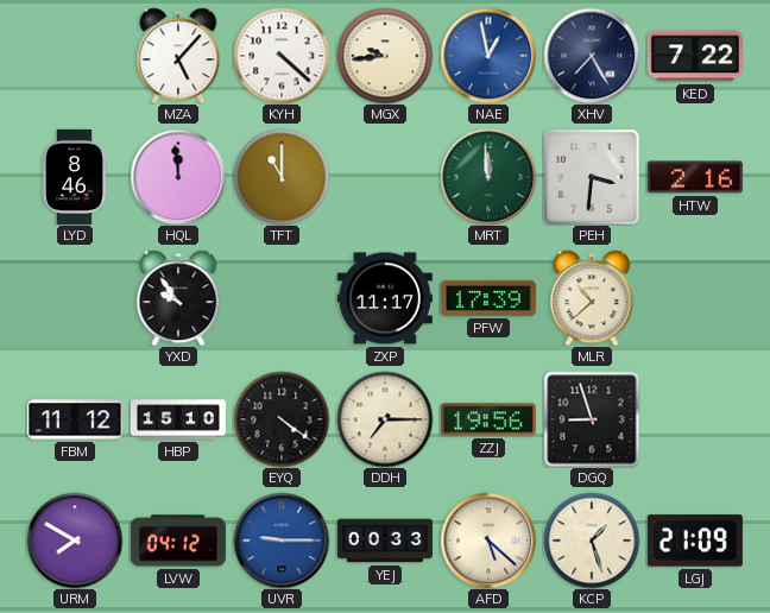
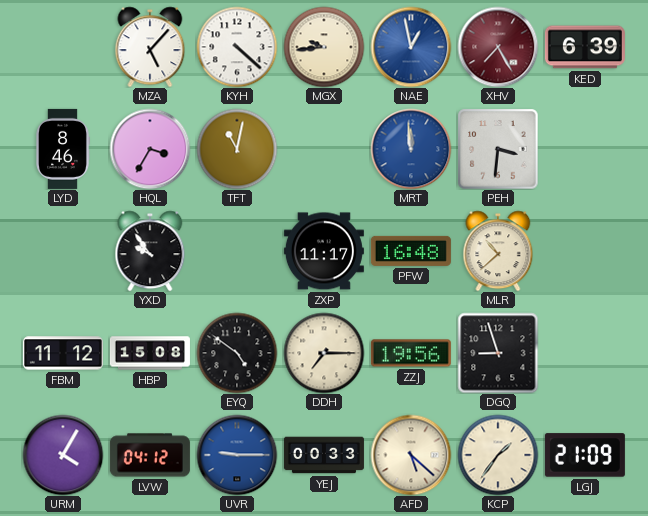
XHV dial: navy -> burgundy (498, 47)
KED: 7:22 -> 6:39 (585, 47)
HQL: 11:59 -> 3:35 (150, 149)
TFT: 11:00 -> 11:02 (237, 149)
MRT dial: green -> blue (411, 149)
HTW: 2:16 -> none (695, 177)
PFW: 17:39 -> 16:48 (411, 251)
HBP: 15:10 -> 15:08 (150, 353)
EYQ: 4:21 -> 4:51 (237, 353)
URM: 7:50 -> 4:05 (63, 455)
KCP: 1:27 -> 1:36 (498, 455)
